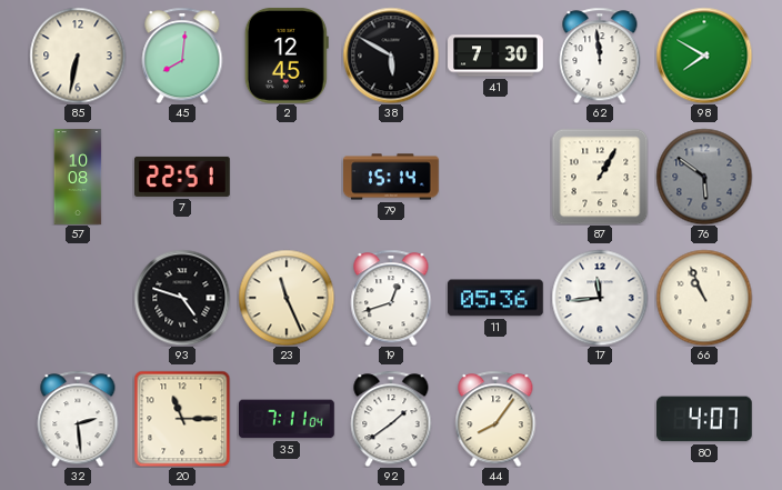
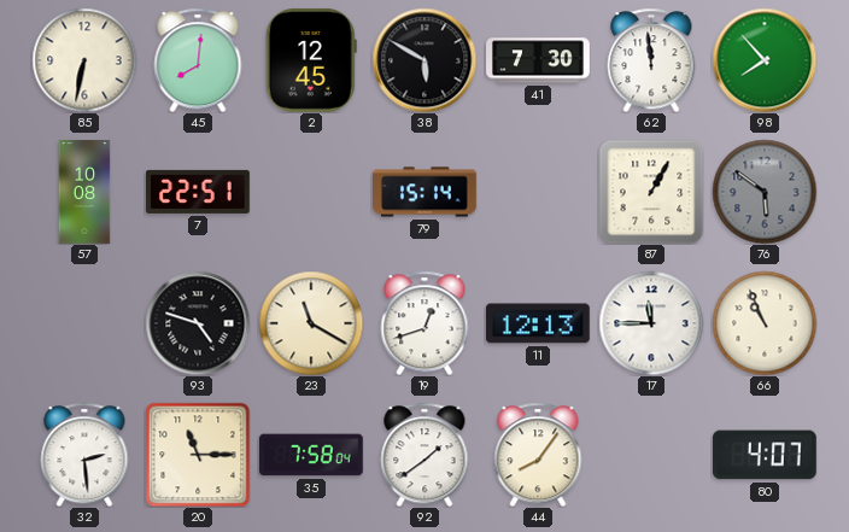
98: 7:50 -> 7:53 (765, 60)
23: 11:26 -> 11:20 (311, 323)
11: 05:36 -> 12:13 (538, 323)
17: 11:44 -> 11:45 (651, 323)
35: 7:11 -> 7:58 (311, 455)
